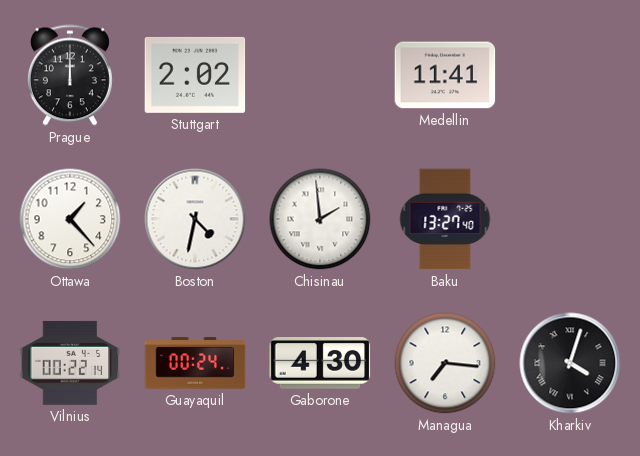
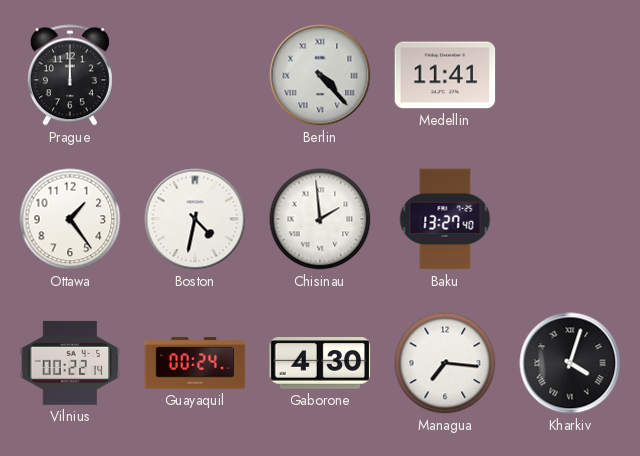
Stuttgart: 2:02 -> none (195, 75)
Berlin: none -> 4:23 (320, 75)
Ottawa: 1:23 -> 1:24 (70, 219)
